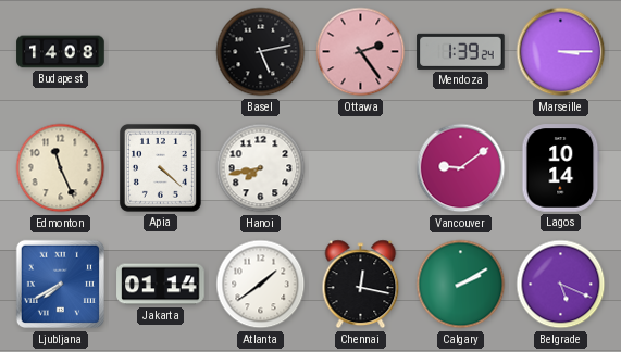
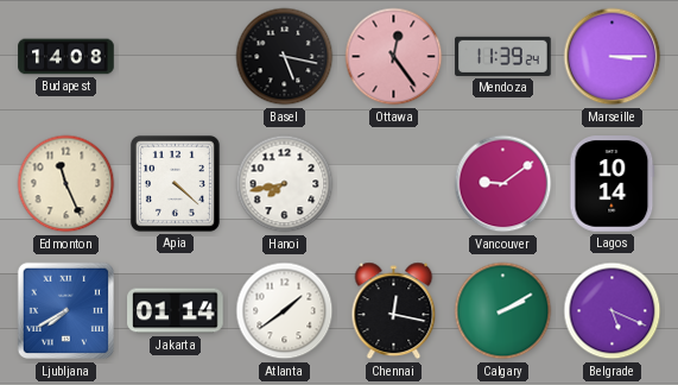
Basel: 5:13 -> 5:17 (285, 57)
Ottawa: 2:24 -> 12:24 (394, 57)
Mendoza: 1:39 -> 11:39 (503, 56)
